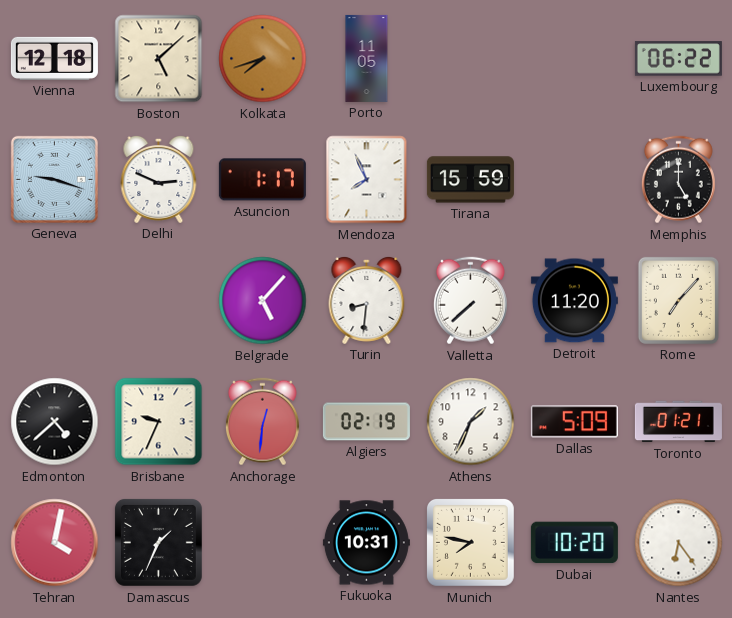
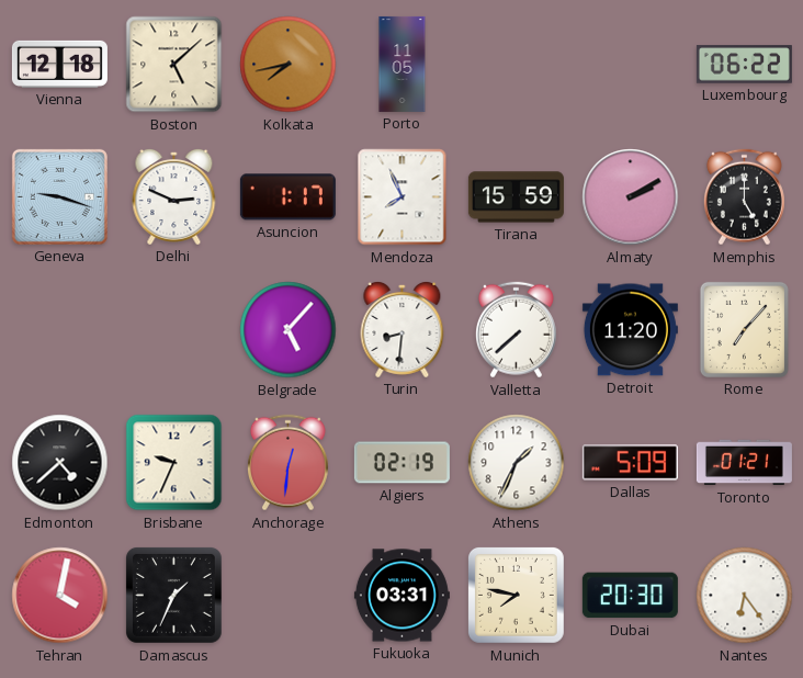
Kolkata: 7:42 -> 7:43 (289, 65)
Almaty: none -> 2:10 (631, 197)
Fukuoka: 10:31 -> 03:31 (401, 596)
Dubai: 10:20 -> 20:30 (630, 596)
